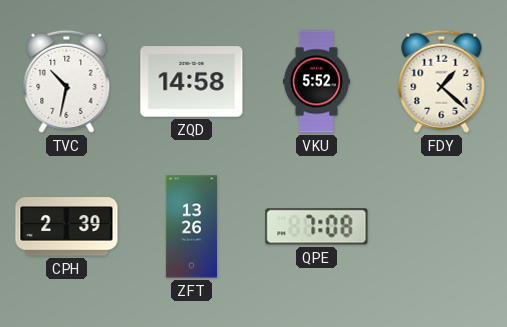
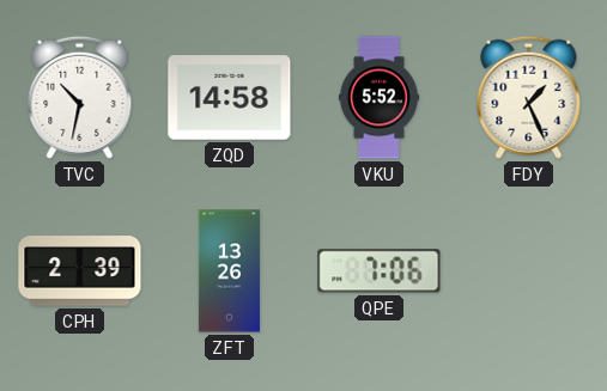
FDY: 1:22 -> 1:26 (529, 97)
QPE: 7:08 -> 7:06 (380, 271)
